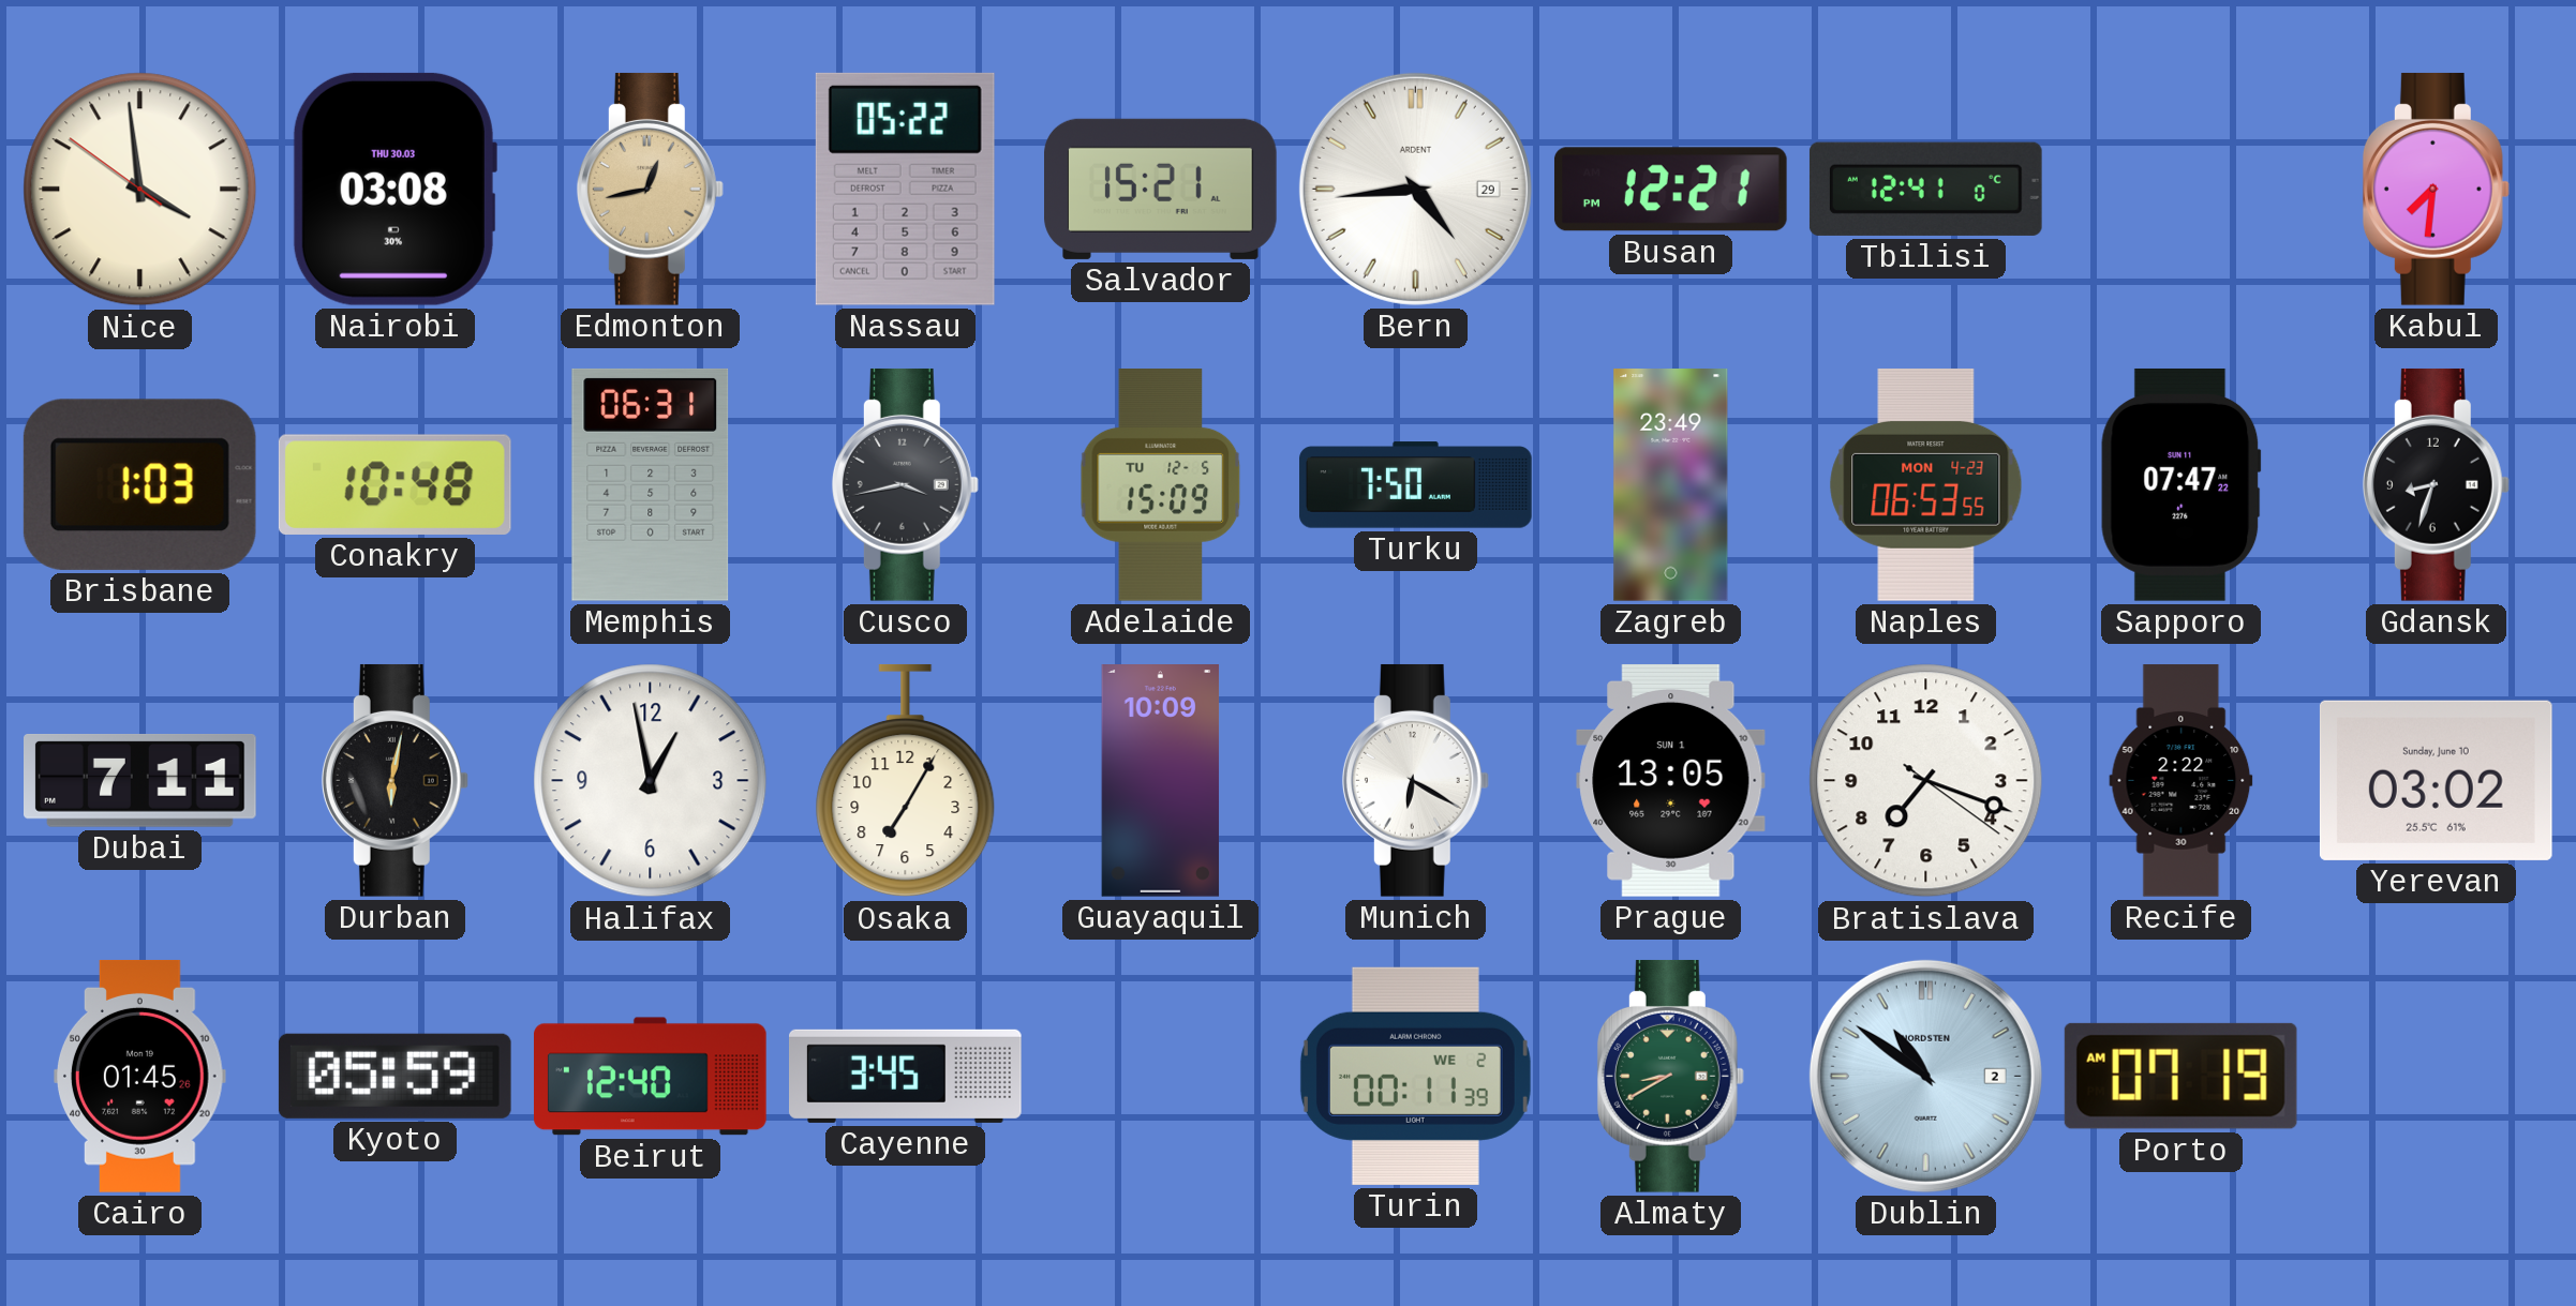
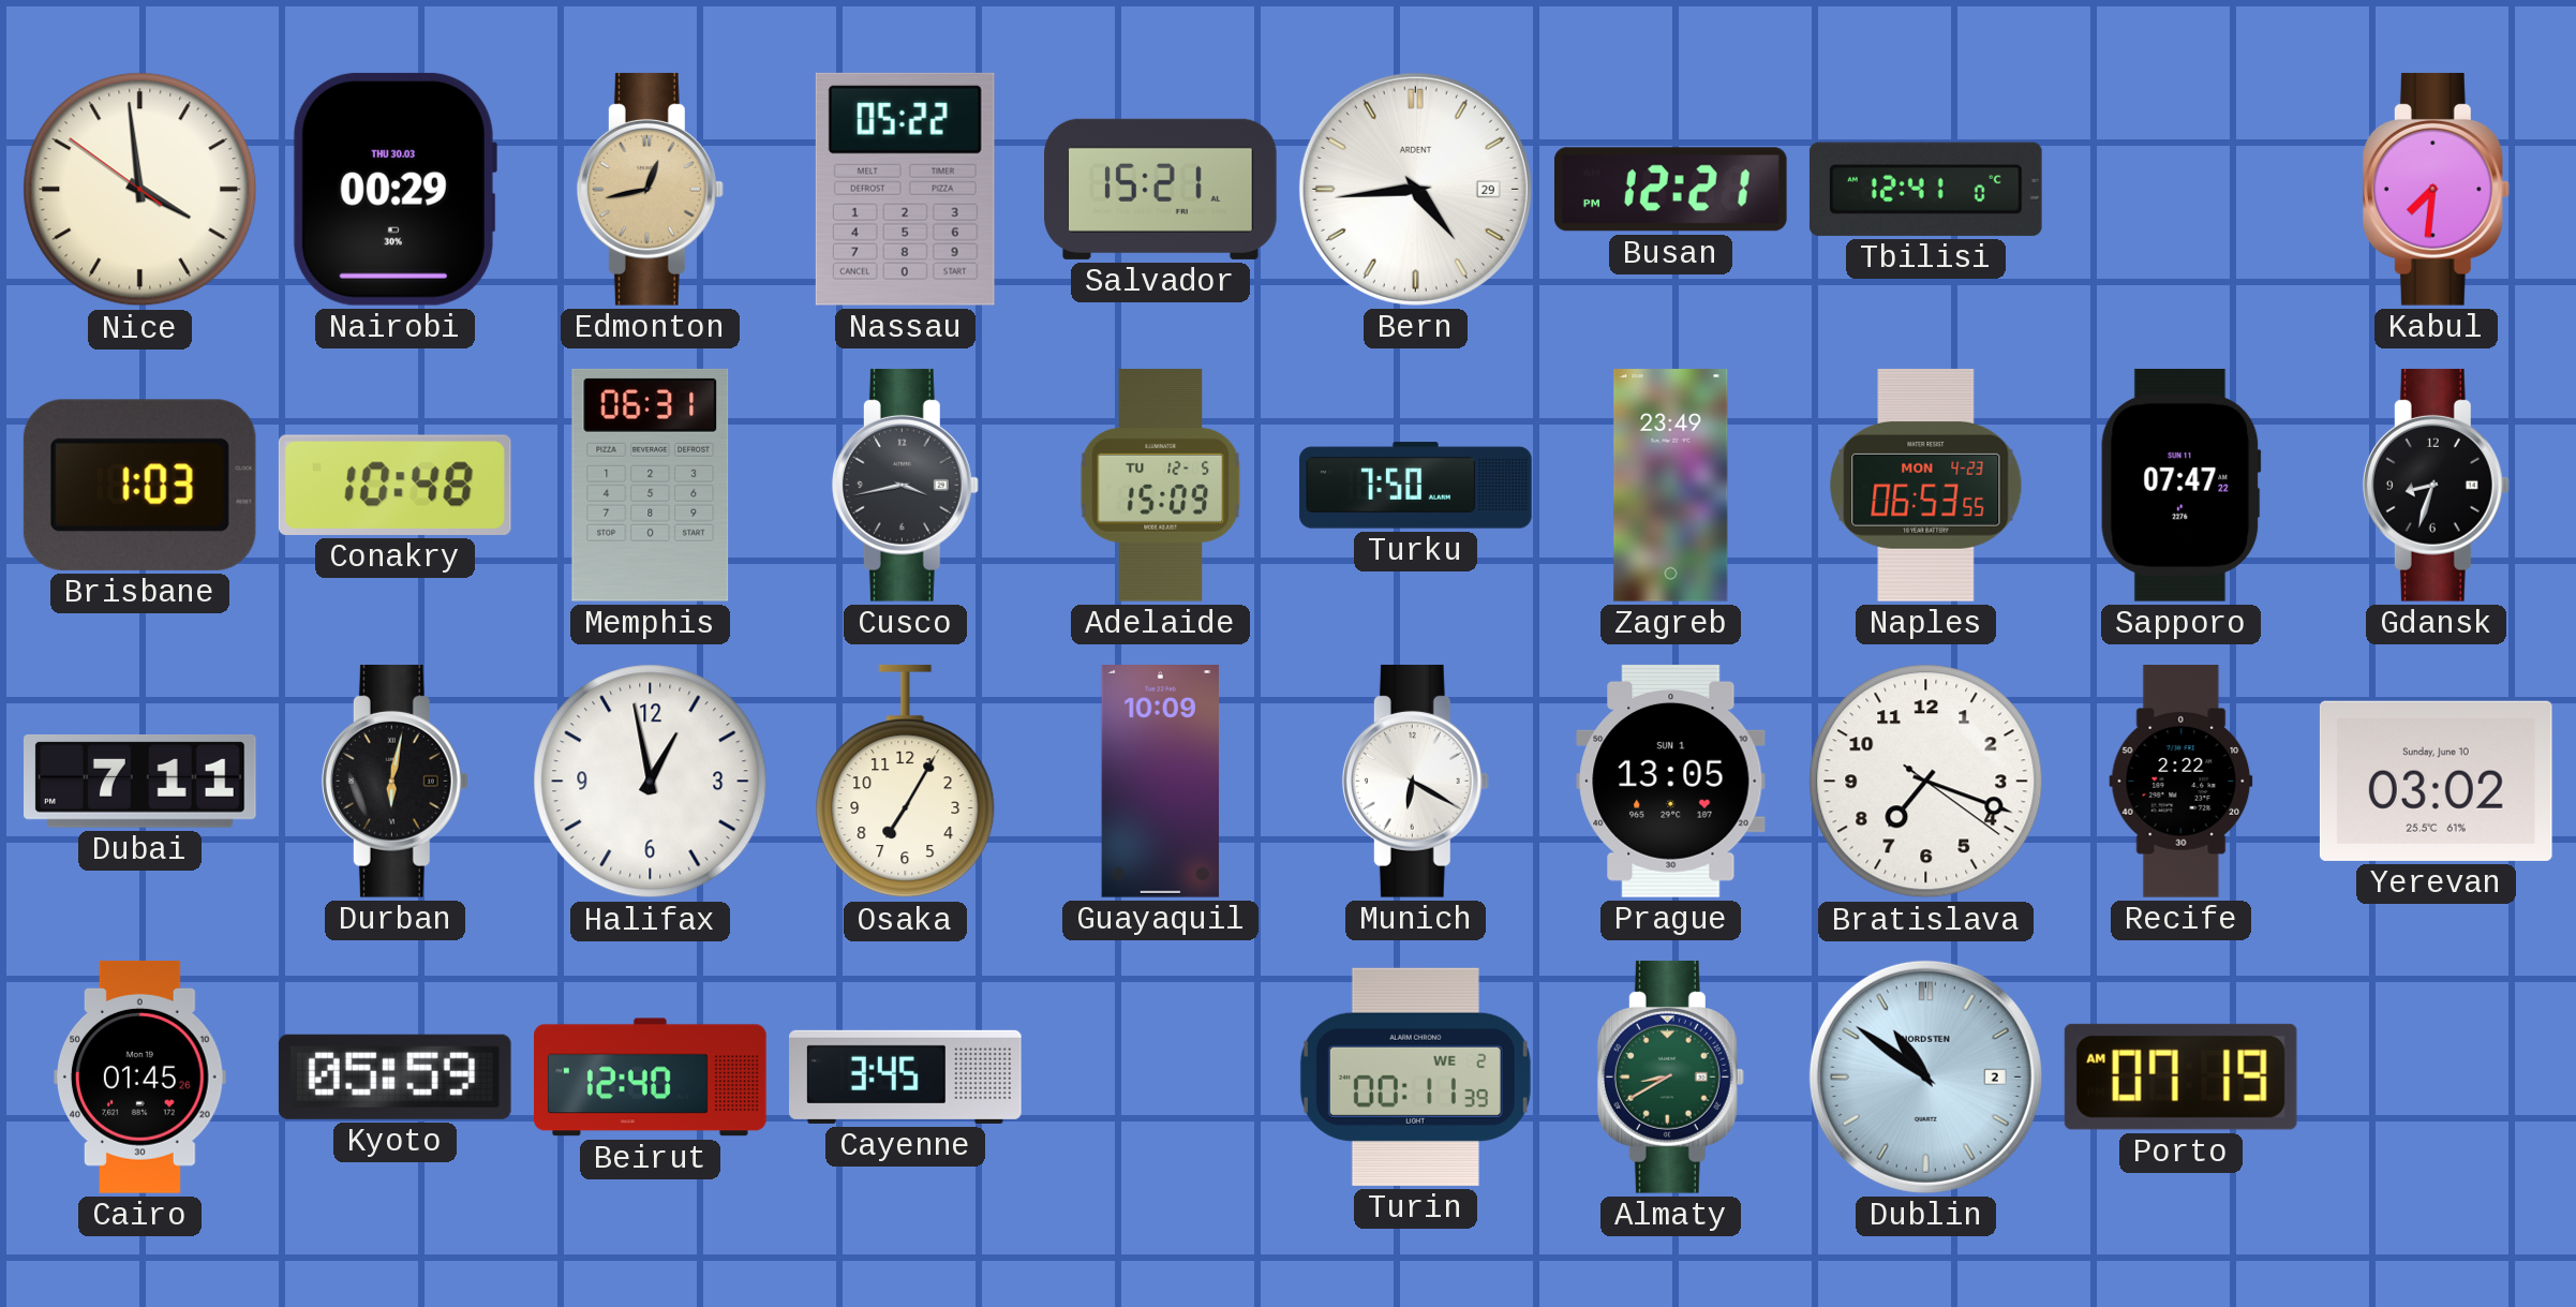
Nairobi: 03:08 -> 00:29 (394, 189)
